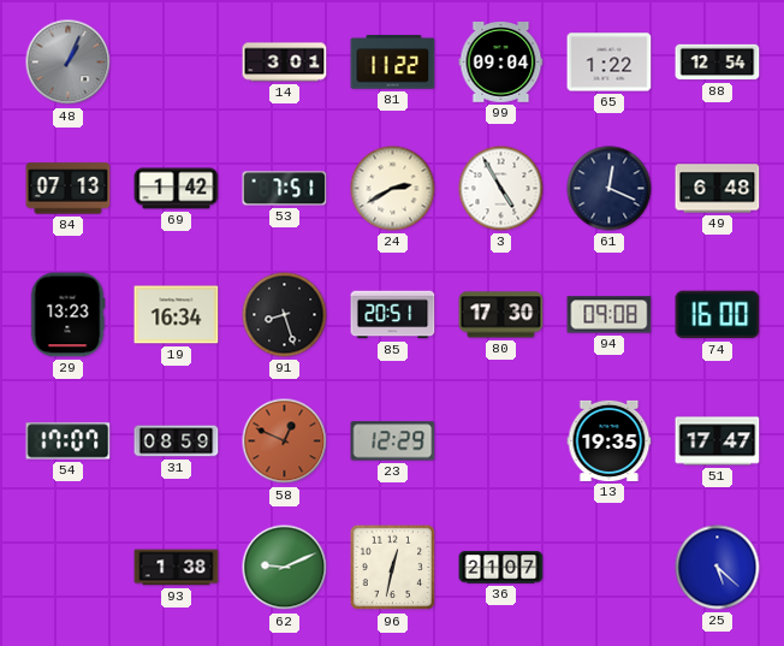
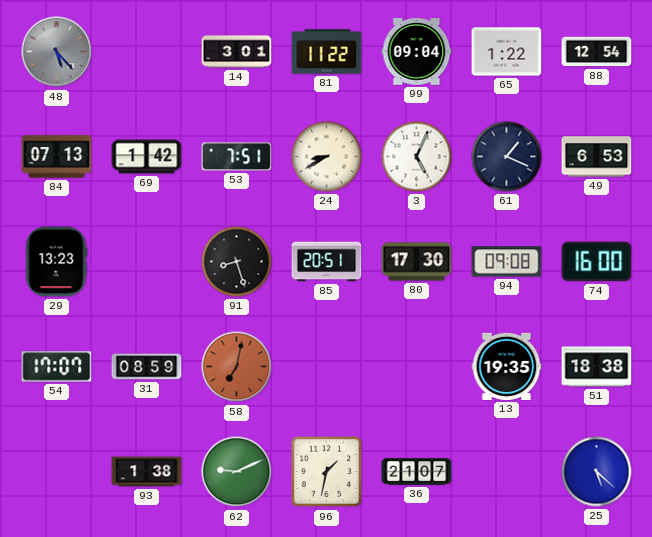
48: 1:04 -> 5:23 (57, 52)
24: 2:40 -> 8:40 (327, 157)
3: 4:55 -> 5:04 (417, 157)
61: 12:19 -> 1:19 (507, 157)
49: 6:48 -> 6:53 (597, 157)
19: 16:34 -> none (177, 315)
58: 12:49 -> 7:02 (237, 367)
23: 12:29 -> none (393, 441)
51: 17:47 -> 18:38 (597, 367)
96: 12:32 -> 1:32 (327, 472)
